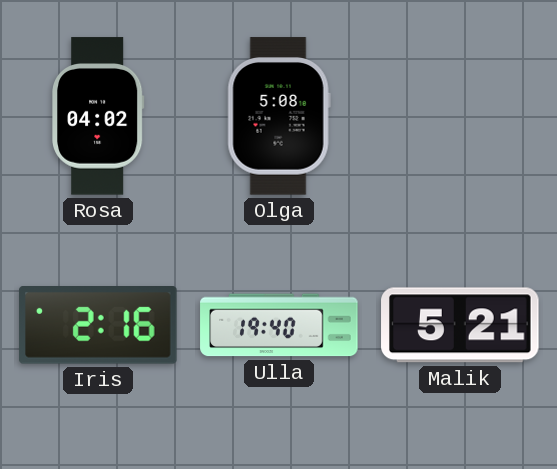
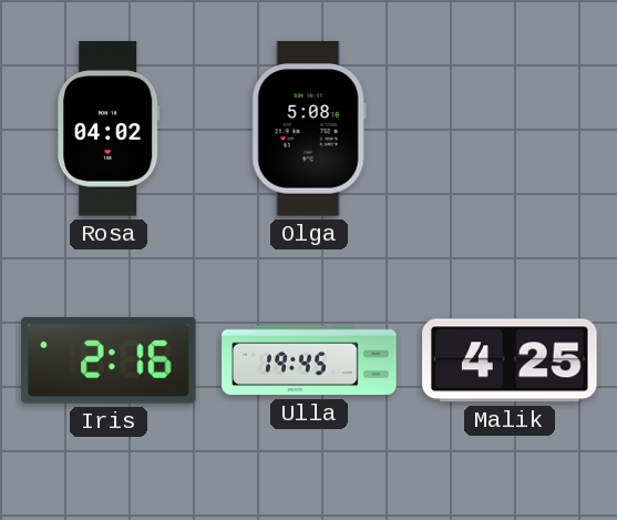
Ulla: 19:40 -> 19:45 (309, 360)
Malik: 5:21 -> 4:25 (510, 360)
